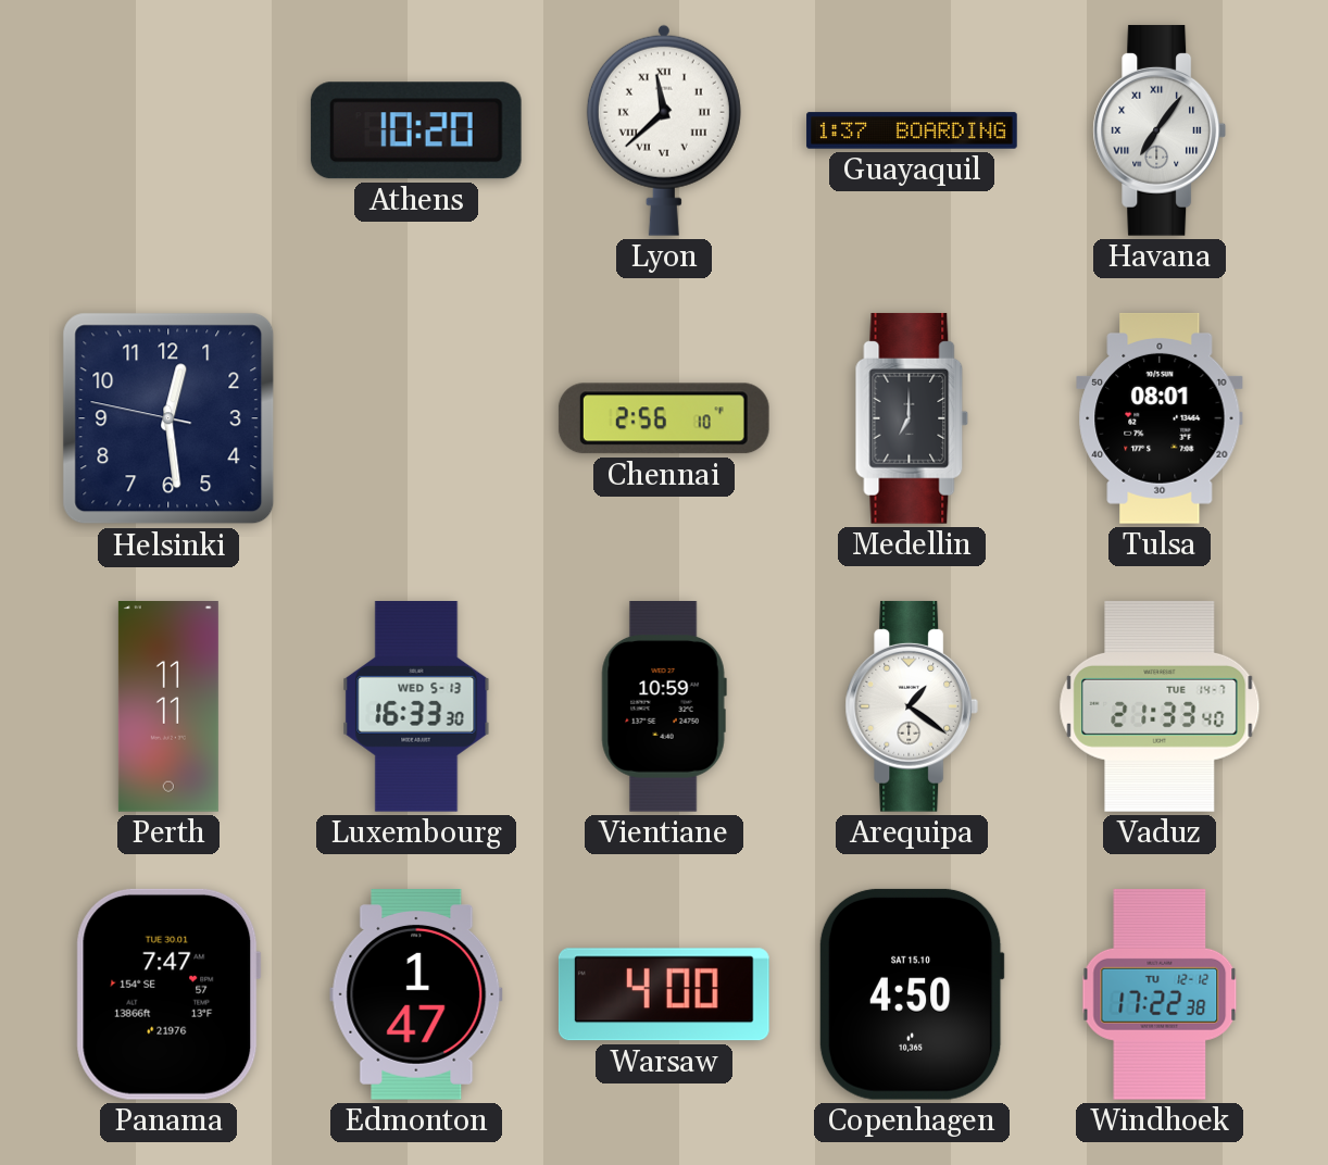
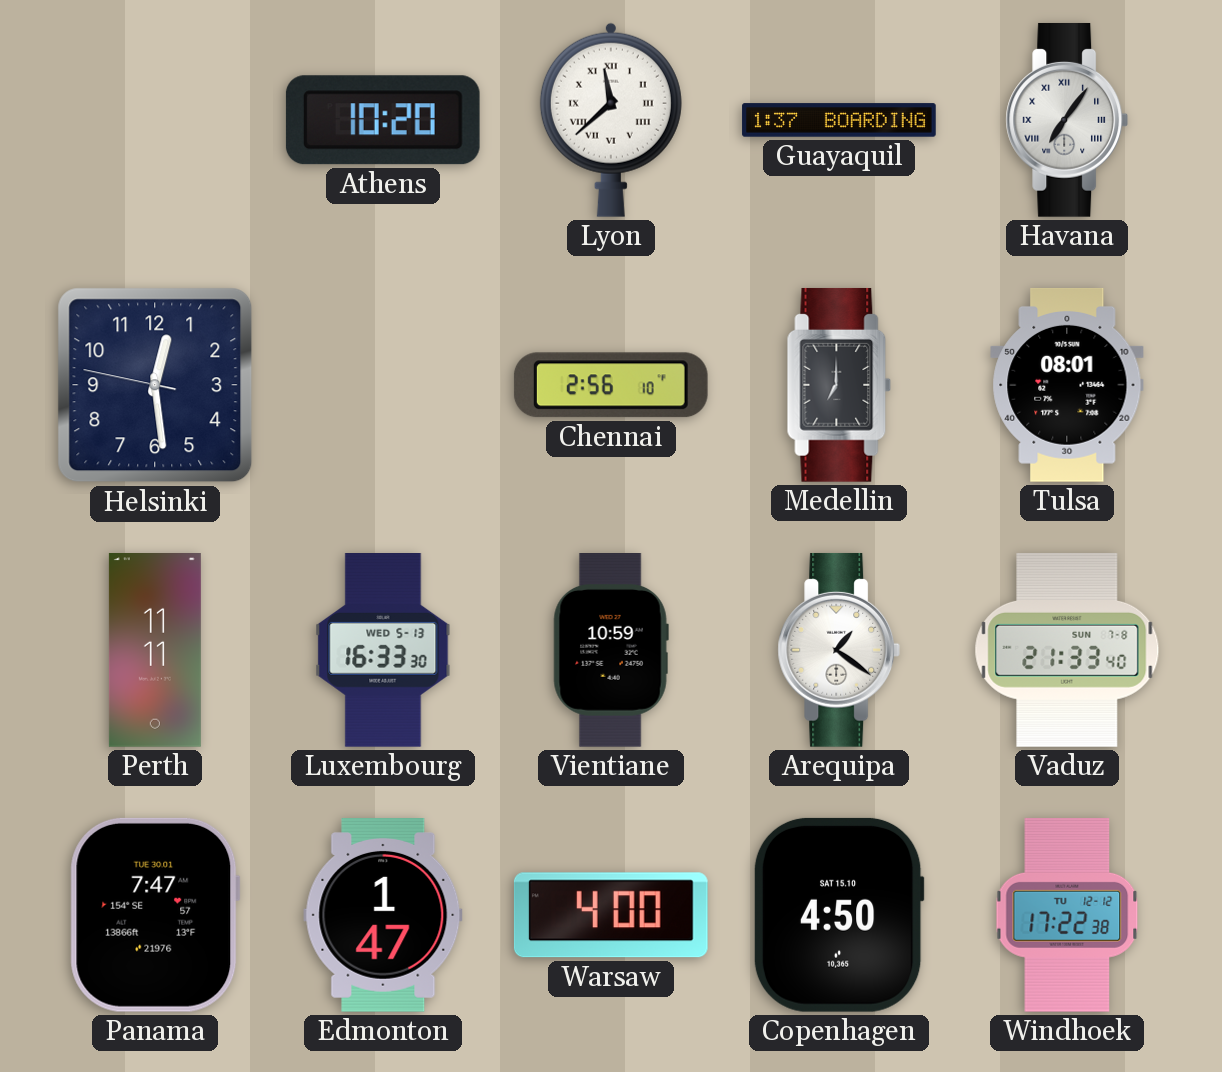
Vaduz date: TUE 14-7 -> SUN 7-8 (1067, 650)
